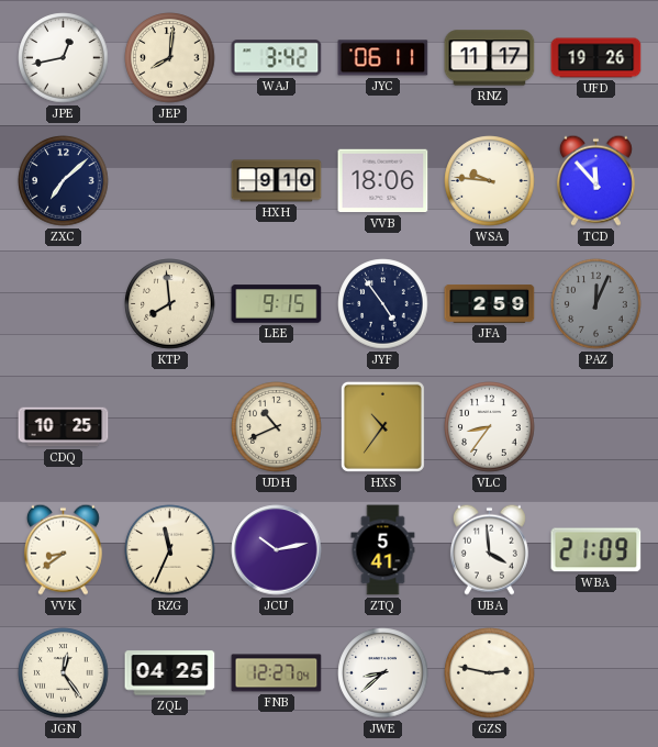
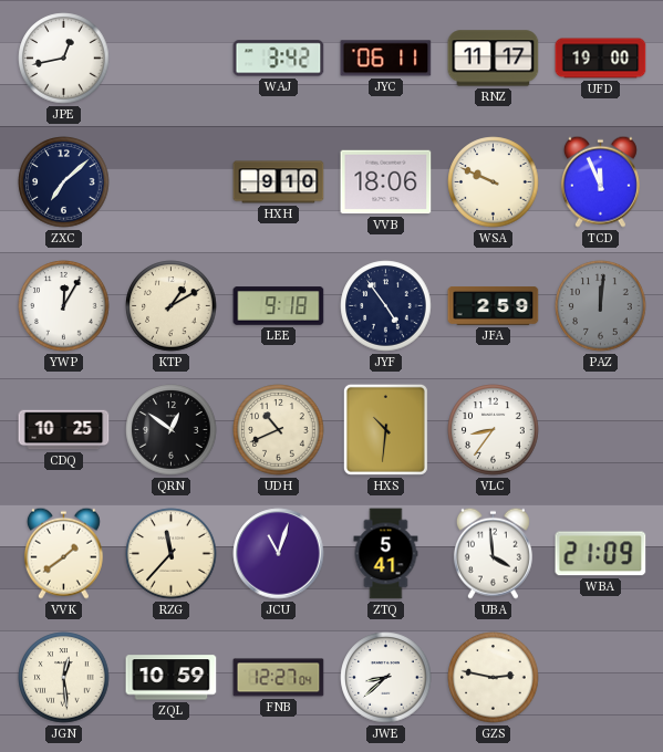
JEP: 8:01 -> none (170, 58)
UFD: 19:26 -> 19:00 (601, 59)
WSA: 9:46 -> 9:49 (494, 182)
TCD: 11:53 -> 11:56 (600, 181)
YWP: none -> 12:05 (64, 306)
KTP: 7:59 -> 1:10 (172, 306)
LEE: 9:15 -> 9:18 (279, 306)
PAZ: 12:04 -> 12:01 (601, 306)
QRN: none -> 12:51 (172, 430)
HXS: 10:36 -> 10:31 (385, 429)
VVK: 8:39 -> 1:39 (63, 553)
RZG: 11:34 -> 11:37 (172, 554)
JCU: 10:13 -> 11:03 (279, 554)
JGN: 12:24 -> 12:29 (64, 678)
ZQL: 04:25 -> 10:59 (172, 678)
